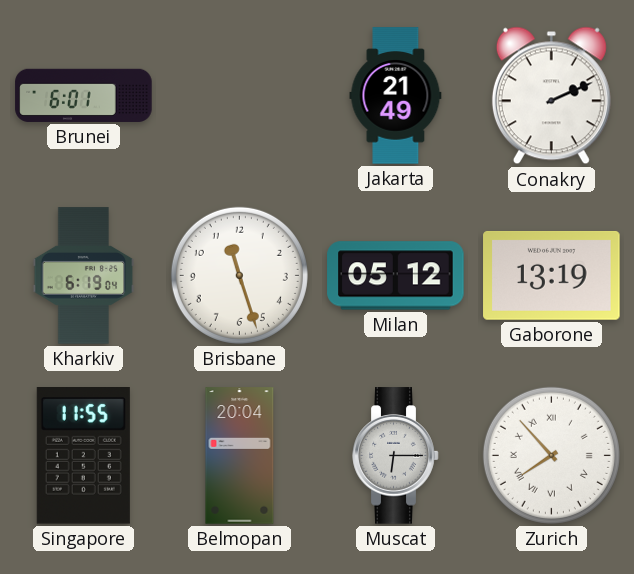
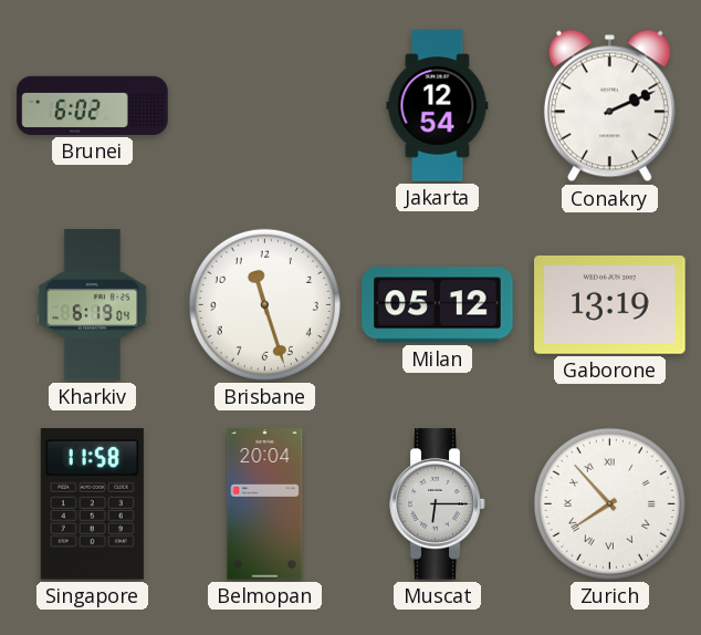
Brunei: 6:01 -> 6:02 (93, 105)
Jakarta: 21:49 -> 12:54 (438, 106)
Singapore: 11:55 -> 11:58 (92, 504)
